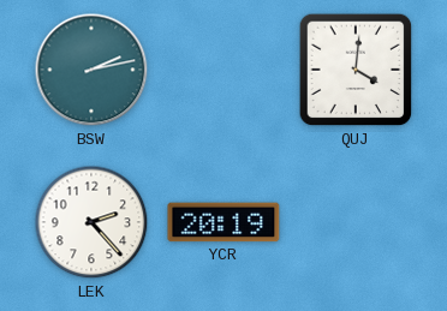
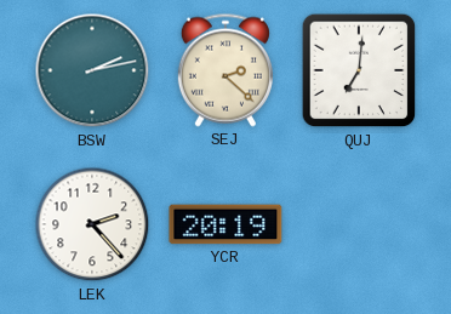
SEJ: none -> 2:22 (225, 70)
QUJ: 4:01 -> 7:01 (359, 70)
